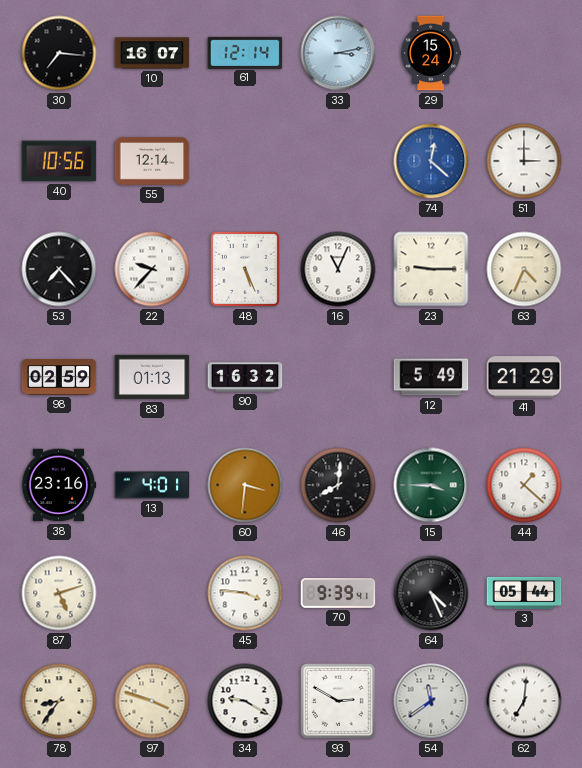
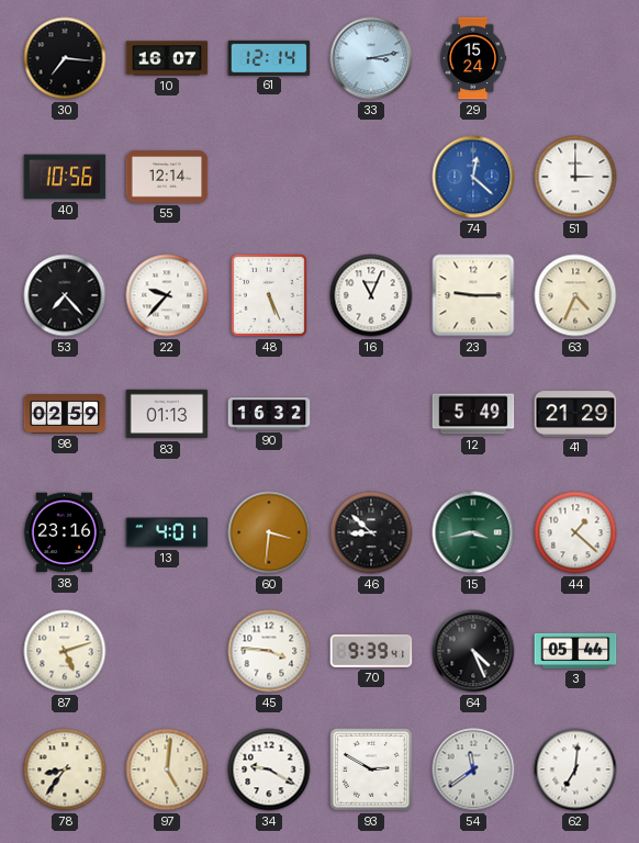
46: 8:01 -> 8:52 (371, 532)
15: 3:45 -> 3:43 (473, 532)
97: 3:48 -> 5:01 (167, 769)
